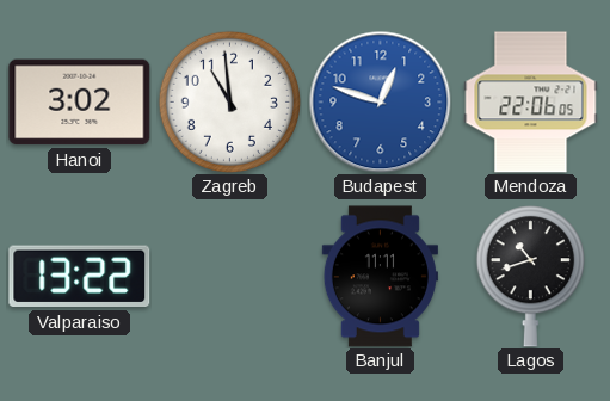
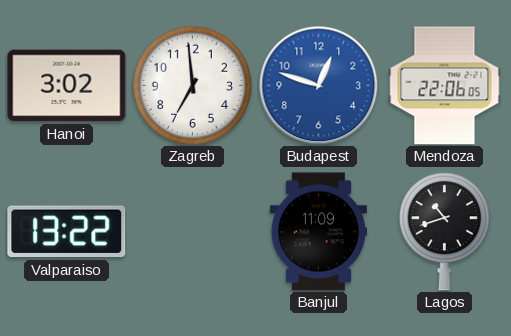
Zagreb: 10:59 -> 6:59 (192, 85)
Banjul: 11:11 -> 11:09 (318, 232)
